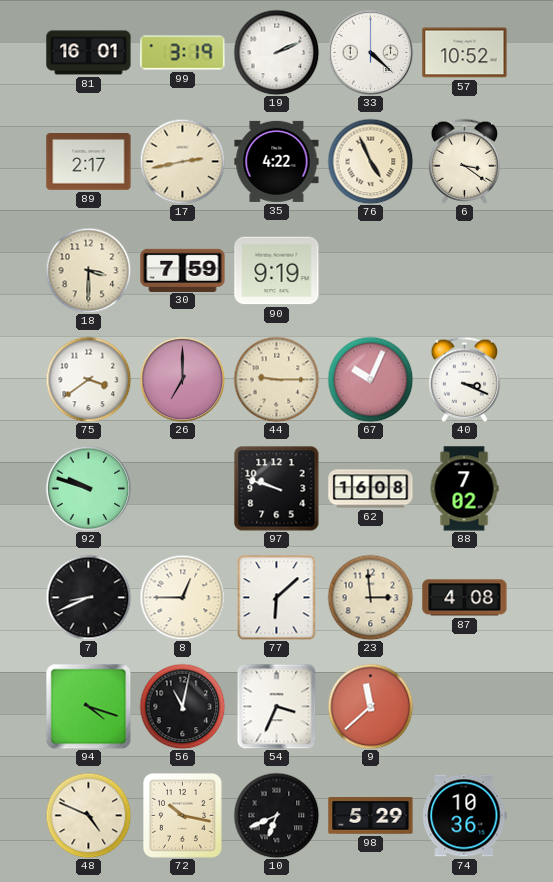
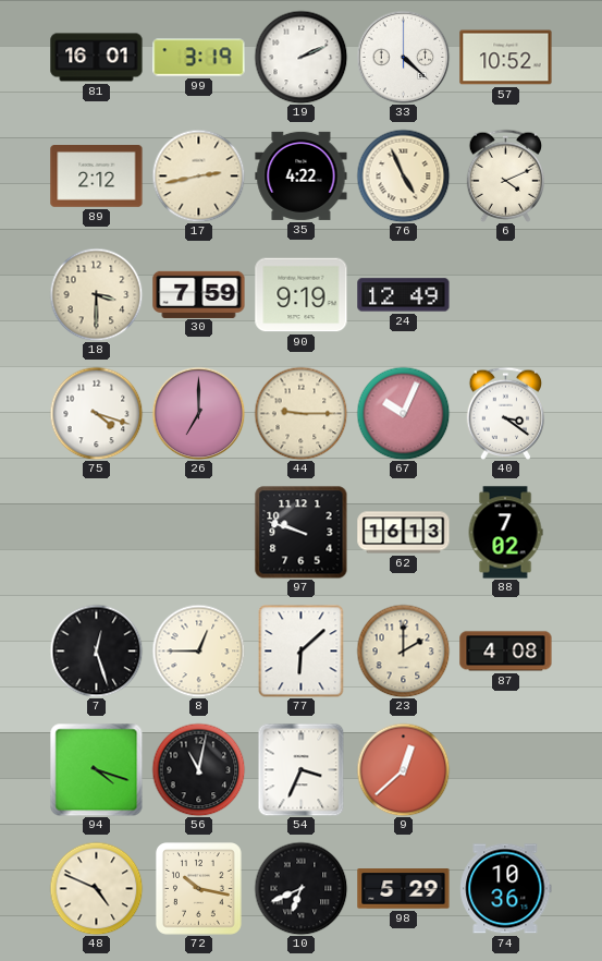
89: 2:17 -> 2:12 (97, 177)
6: 3:21 -> 4:11 (506, 175)
24: none -> 12:49 (404, 295)
75: 3:39 -> 4:18 (96, 413)
40: 3:19 -> 3:21 (506, 413)
92: 9:48 -> none (88, 488)
62: 16:08 -> 16:13 (404, 533)
7: 8:41 -> 12:27 (96, 650)
23: 2:59 -> 2:00 (403, 650)
9: 11:38 -> 12:38 (403, 769)
